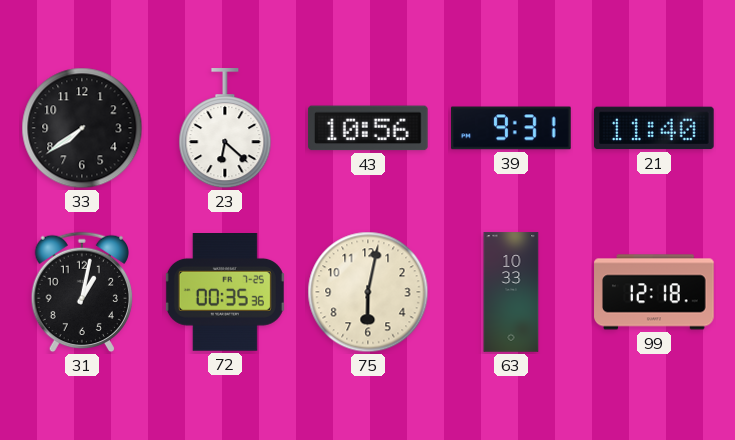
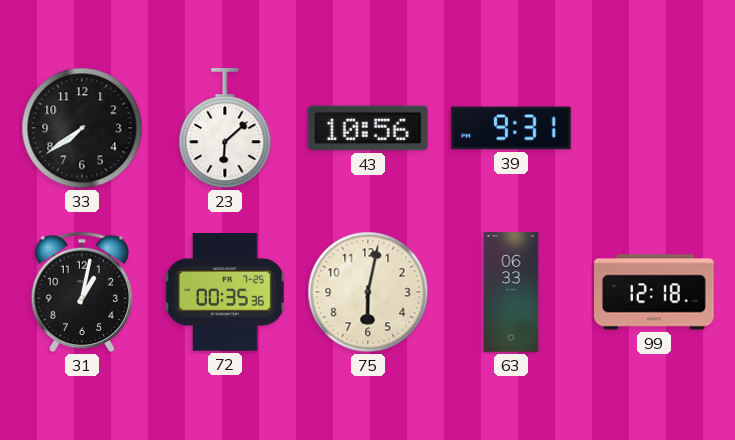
23: 6:22 -> 6:08 (225, 129)
21: 11:40 -> none (655, 128)
63: 10:33 -> 06:33 (511, 292)
